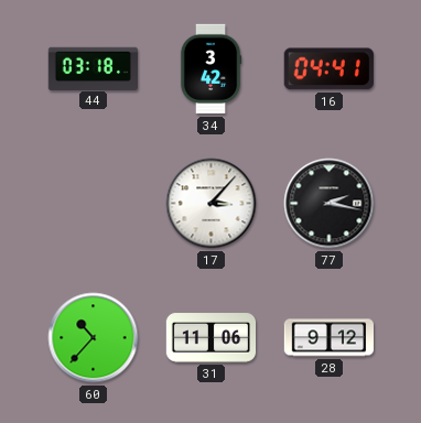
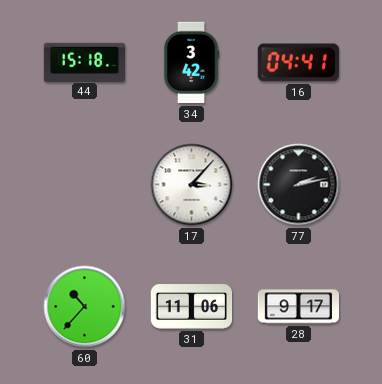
44: 03:18 -> 15:18 (84, 62)
77: 2:17 -> 2:13 (299, 185)
28: 9:12 -> 9:17 (299, 307)
